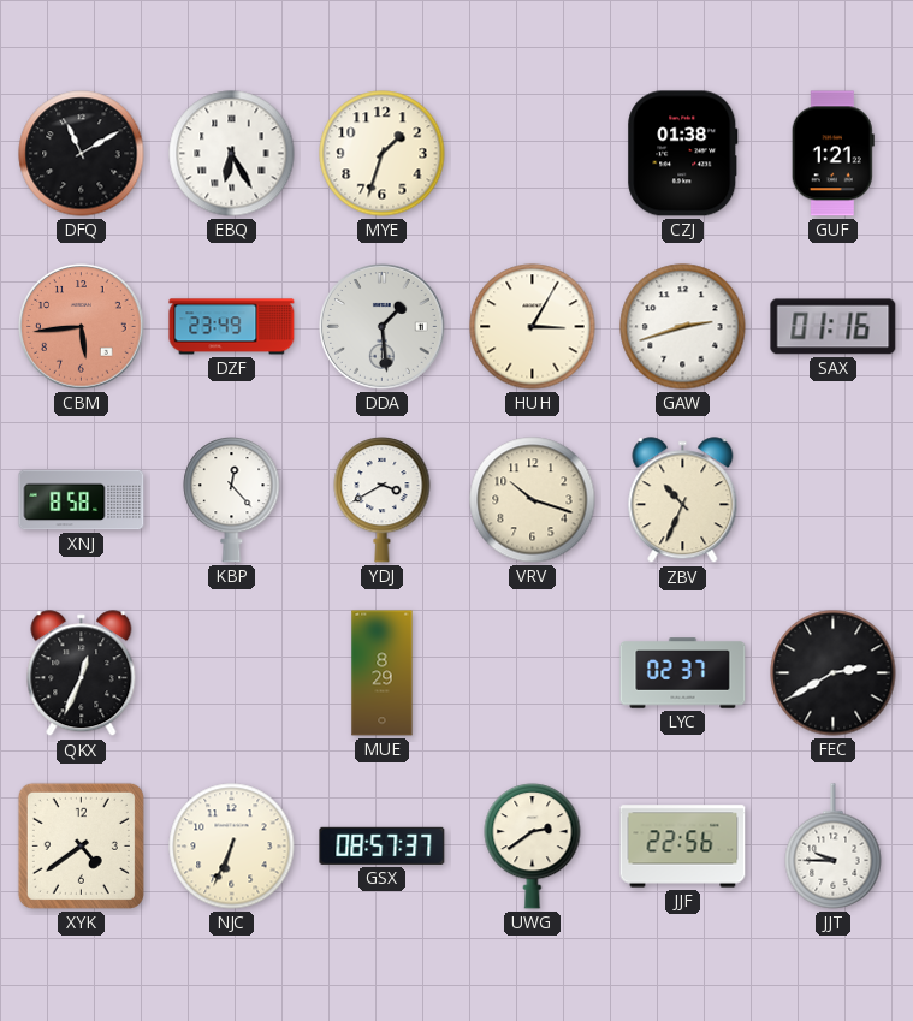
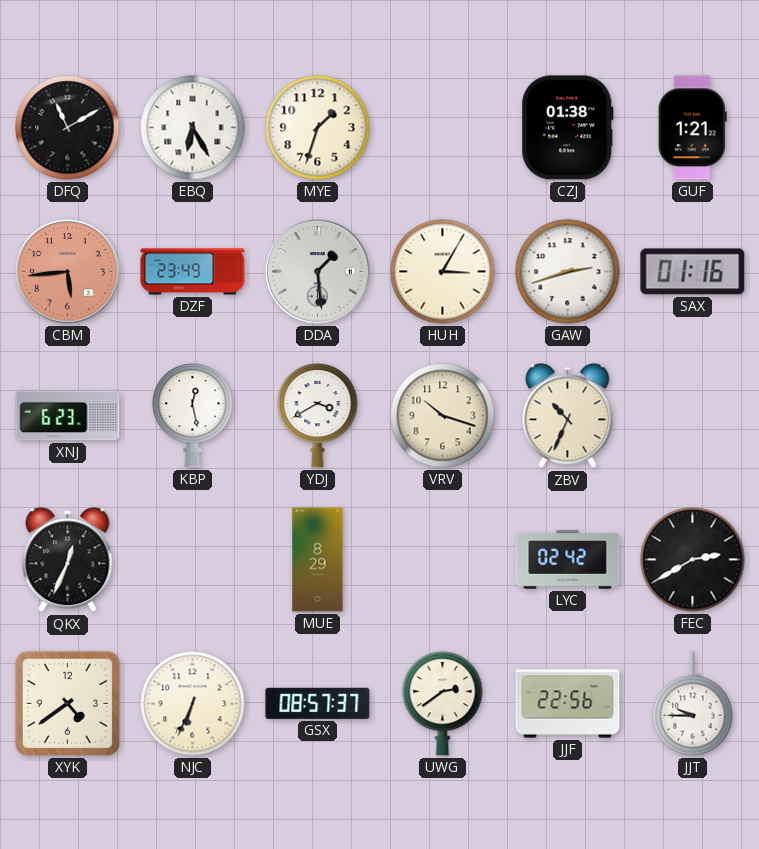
XNJ: 8:58 -> 6:23 (68, 416)
KBP: 12:23 -> 12:28 (193, 416)
LYC: 02:37 -> 02:42 (568, 560)
